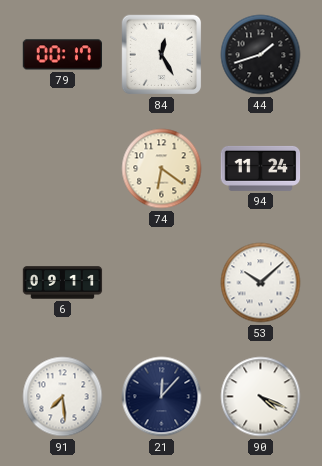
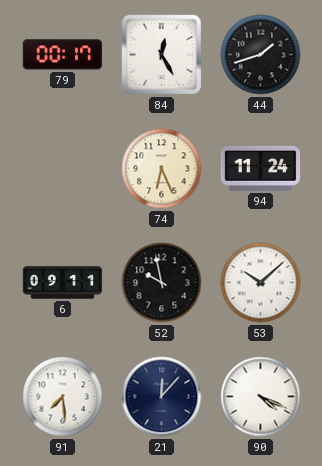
74: 6:21 -> 6:26 (162, 169)
52: none -> 9:58 (162, 283)
